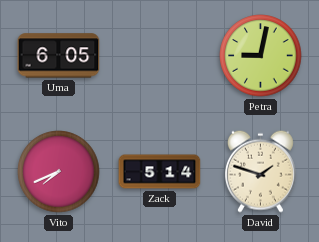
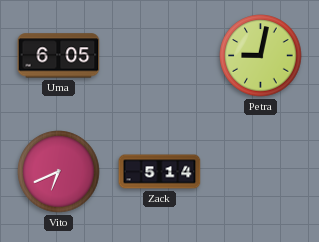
Vito: 7:41 -> 6:41 (59, 172)
David: 1:48 -> none (260, 171)
